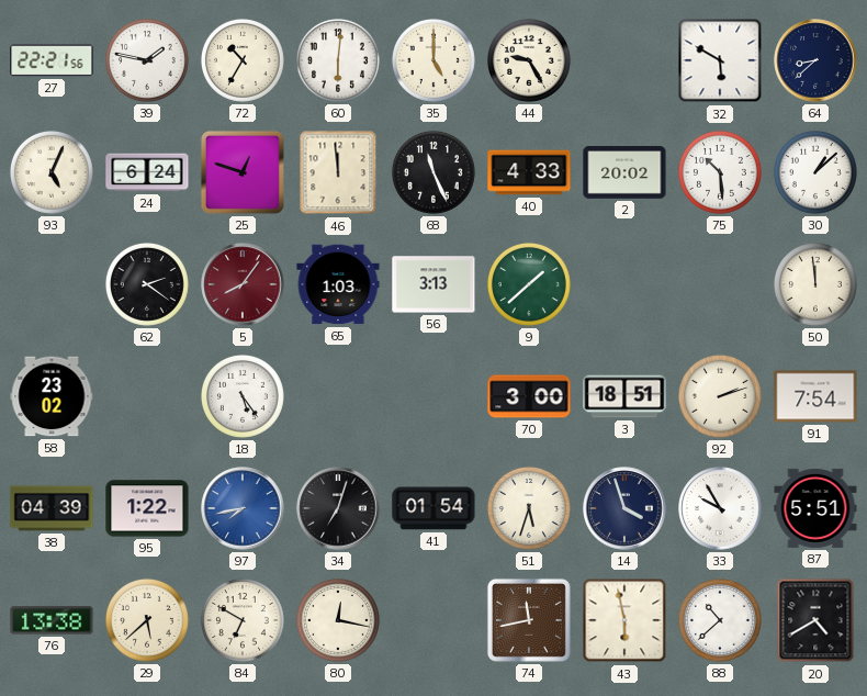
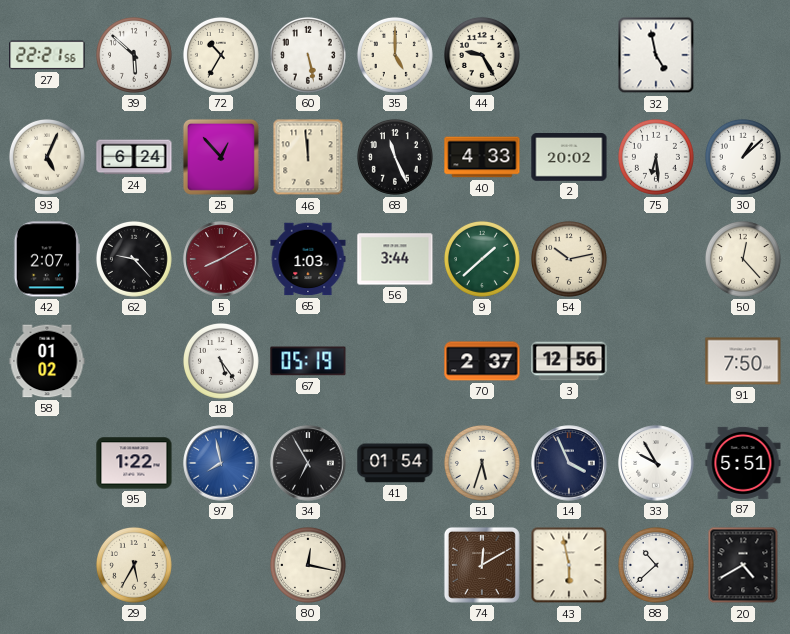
39: 1:47 -> 5:52 (134, 55)
60: 6:01 -> 5:28 (308, 55)
32: 5:50 -> 4:58 (656, 55)
64: 8:38 -> none (815, 60)
25: 12:48 -> 12:53 (221, 157)
75: 10:29 -> 6:29 (656, 157)
42: none -> 2:07 (47, 259)
62: 2:21 -> 9:23 (134, 259)
5: 8:06 -> 8:10 (221, 259)
56: 3:13 -> 3:44 (395, 259)
54: none -> 10:13 (569, 259)
50: 11:59 -> 12:23 (743, 259)
58: 23:02 -> 01:02 (47, 361)
67: none -> 05:19 (308, 361)
70: 3:00 -> 2:37 (482, 361)
3: 18:51 -> 12:56 (569, 361)
92: 2:12 -> none (720, 396)
91: 7:54 -> 7:50 (743, 361)
38: 04:39 -> none (52, 508)
97: 7:43 -> 7:58 (221, 463)
34: 7:03 -> 6:55 (308, 463)
14: 3:57 -> 3:56 (569, 463)
76: 13:38 -> none (52, 620)
29: 5:38 -> 5:35 (134, 565)
84: 6:50 -> none (243, 620)
74: 11:43 -> 12:10 (482, 565)
